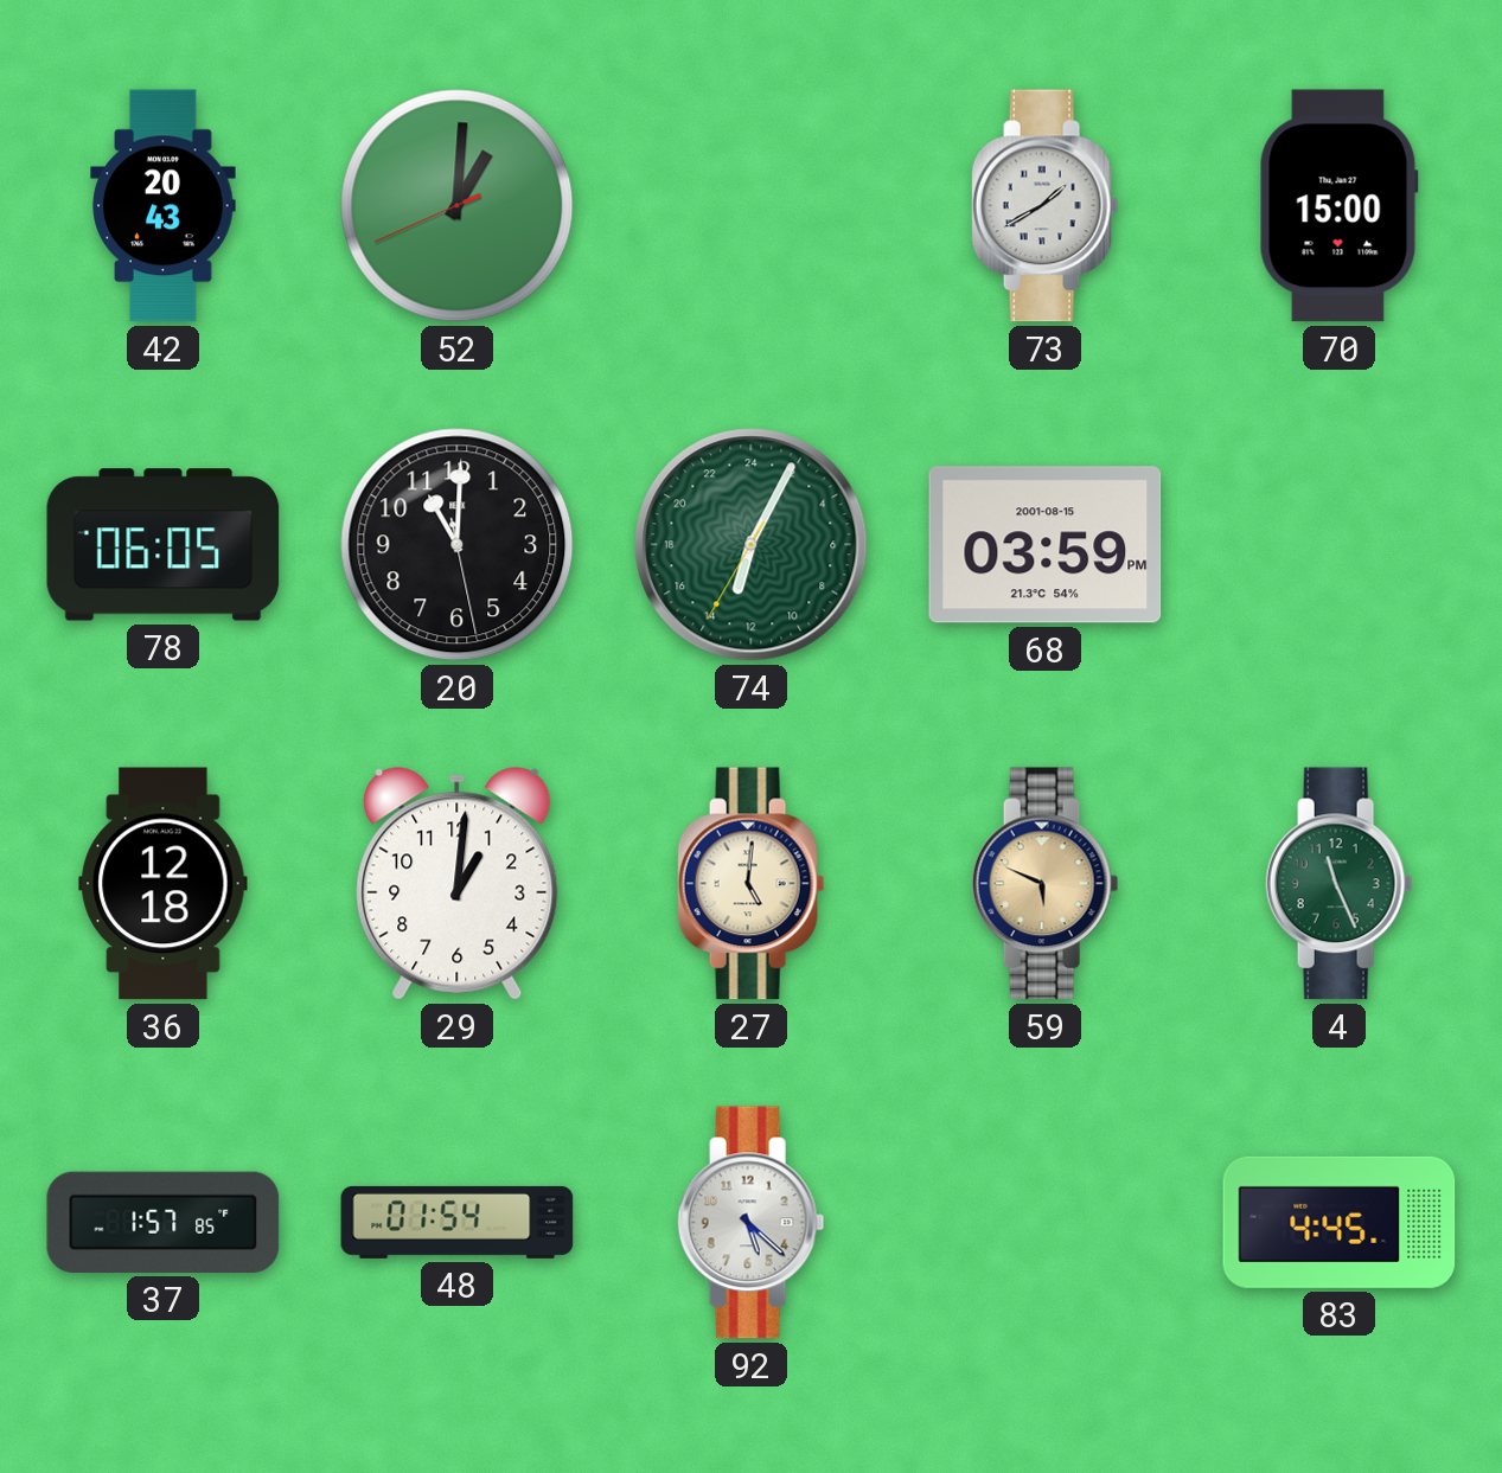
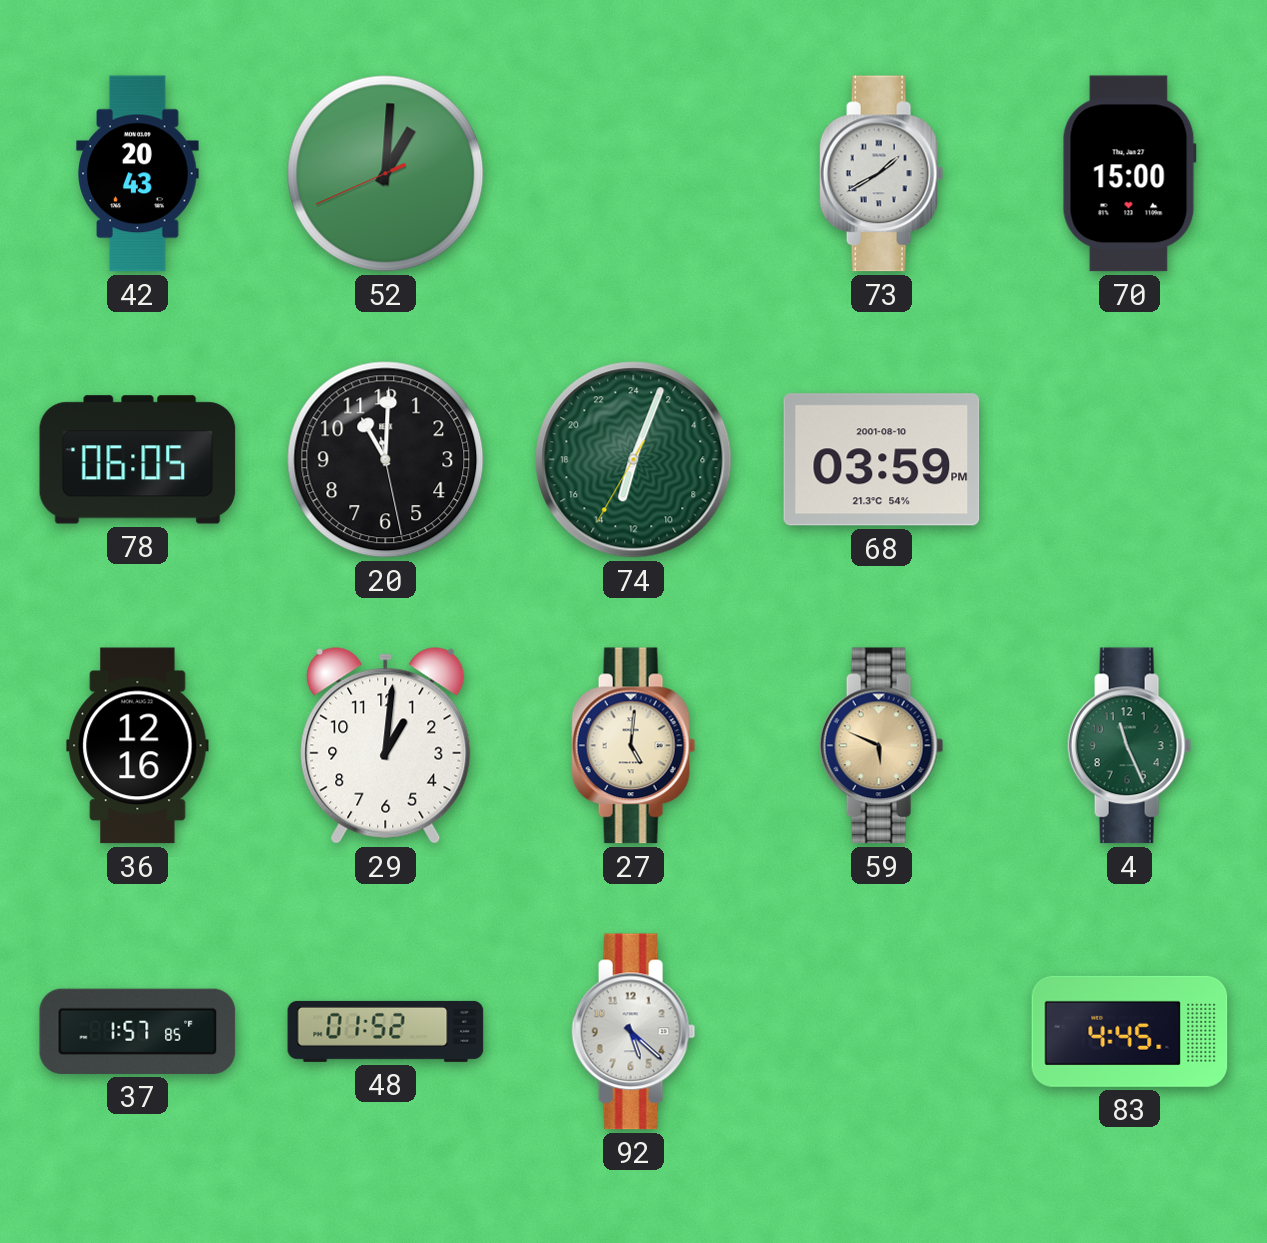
74: 13:04 -> 13:03 (634, 460)
68 date: 2001-08-15 -> 2001-08-10 (882, 460)
36: 12:18 -> 12:16 (138, 746)
48: 01:54 -> 01:52 (386, 1031)
